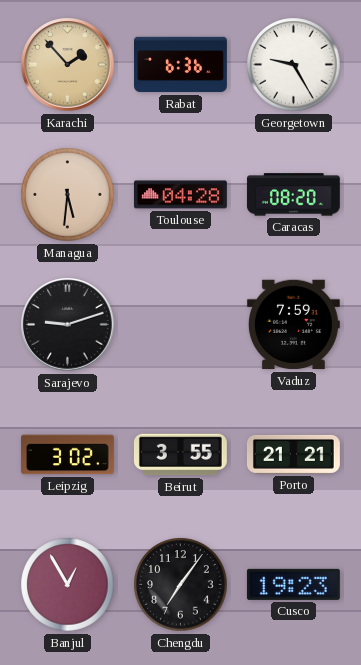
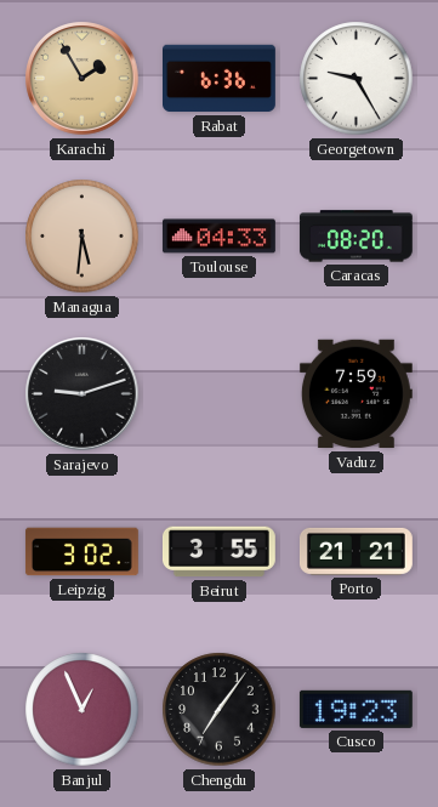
Karachi: 1:53 -> 1:55 (83, 79)
Toulouse: 04:28 -> 04:33 (218, 237)
Banjul: 12:55 -> 12:56 (83, 710)
